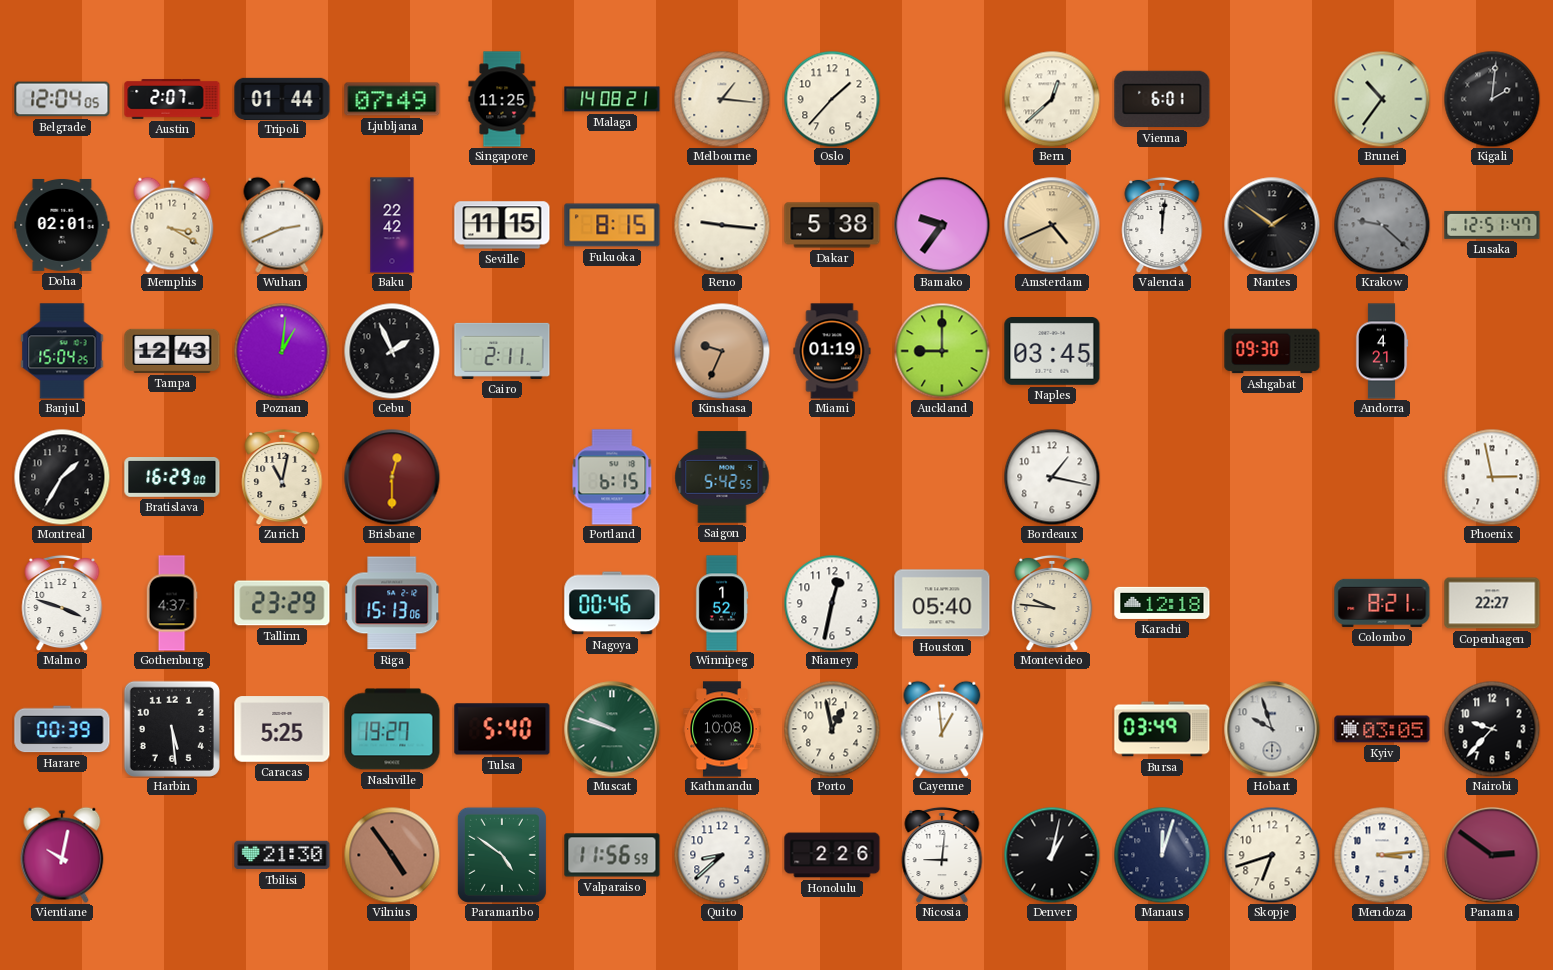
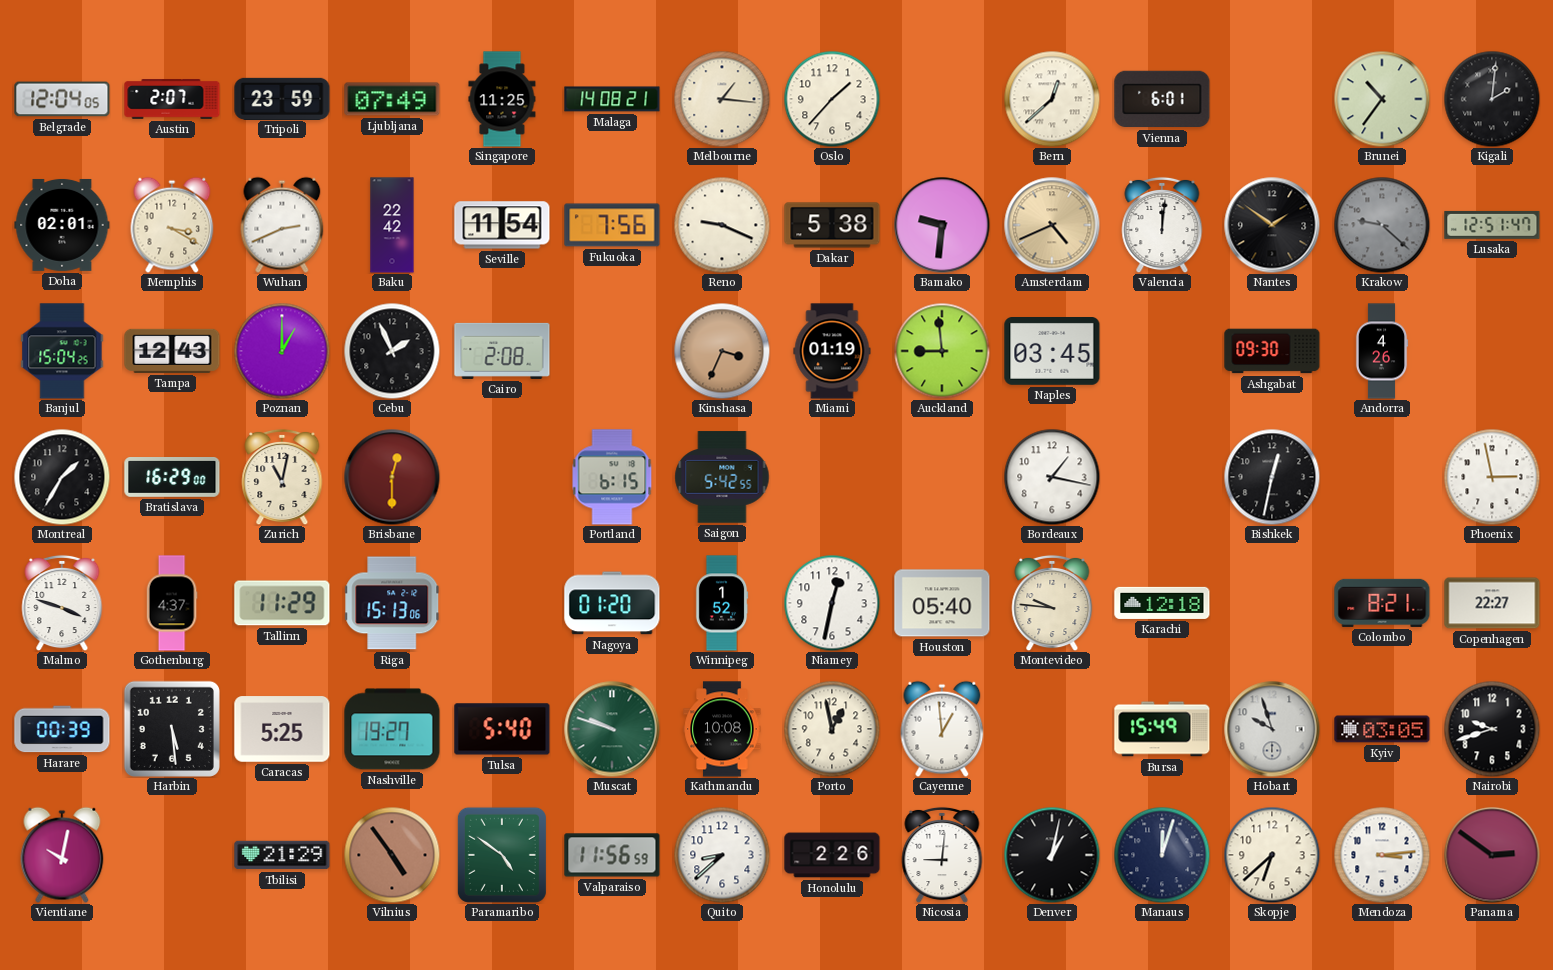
Tripoli: 01:44 -> 23:59 (282, 98)
Seville: 11:15 -> 11:54 (502, 225)
Fukuoka: 8:15 -> 7:56 (612, 225)
Reno: 9:16 -> 9:19 (722, 225)
Bamako: 9:36 -> 9:31 (942, 225)
Poznan: 1:01 -> 1:00 (282, 351)
Cairo: 2:11 -> 2:08 (502, 351)
Kinshasa: 9:34 -> 3:34 (722, 351)
Auckland: 9:00 -> 8:59 (942, 351)
Andorra: 4:21 -> 4:26 (1382, 351)
Bishkek: none -> 12:32 (1272, 477)
Tallinn: 23:29 -> 11:29 (282, 603)
Nagoya: 00:46 -> 01:20 (612, 603)
Bursa: 03:49 -> 15:49 (1162, 729)
Nairobi: 9:37 -> 9:42 (1492, 729)
Tbilisi: 21:30 -> 21:29 (282, 855)
Skopje: 6:42 -> 6:38 (1272, 855)
